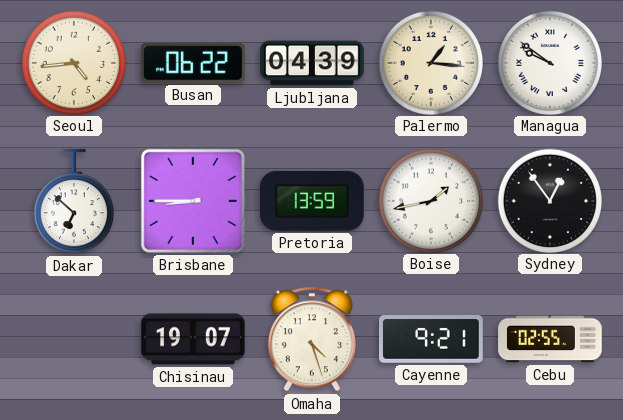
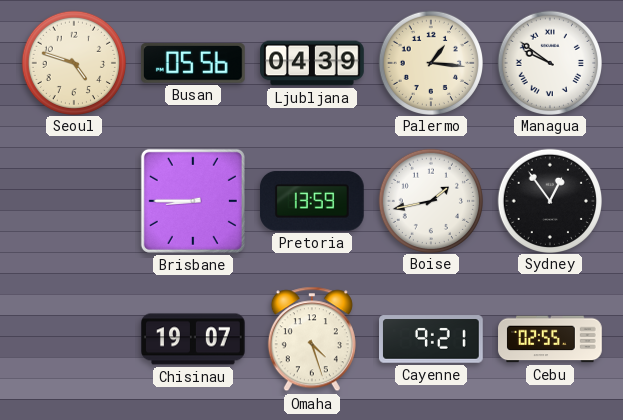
Seoul: 4:44 -> 4:48 (73, 62)
Busan: 06:22 -> 05:56 (193, 63)
Dakar: 6:52 -> none (74, 202)
